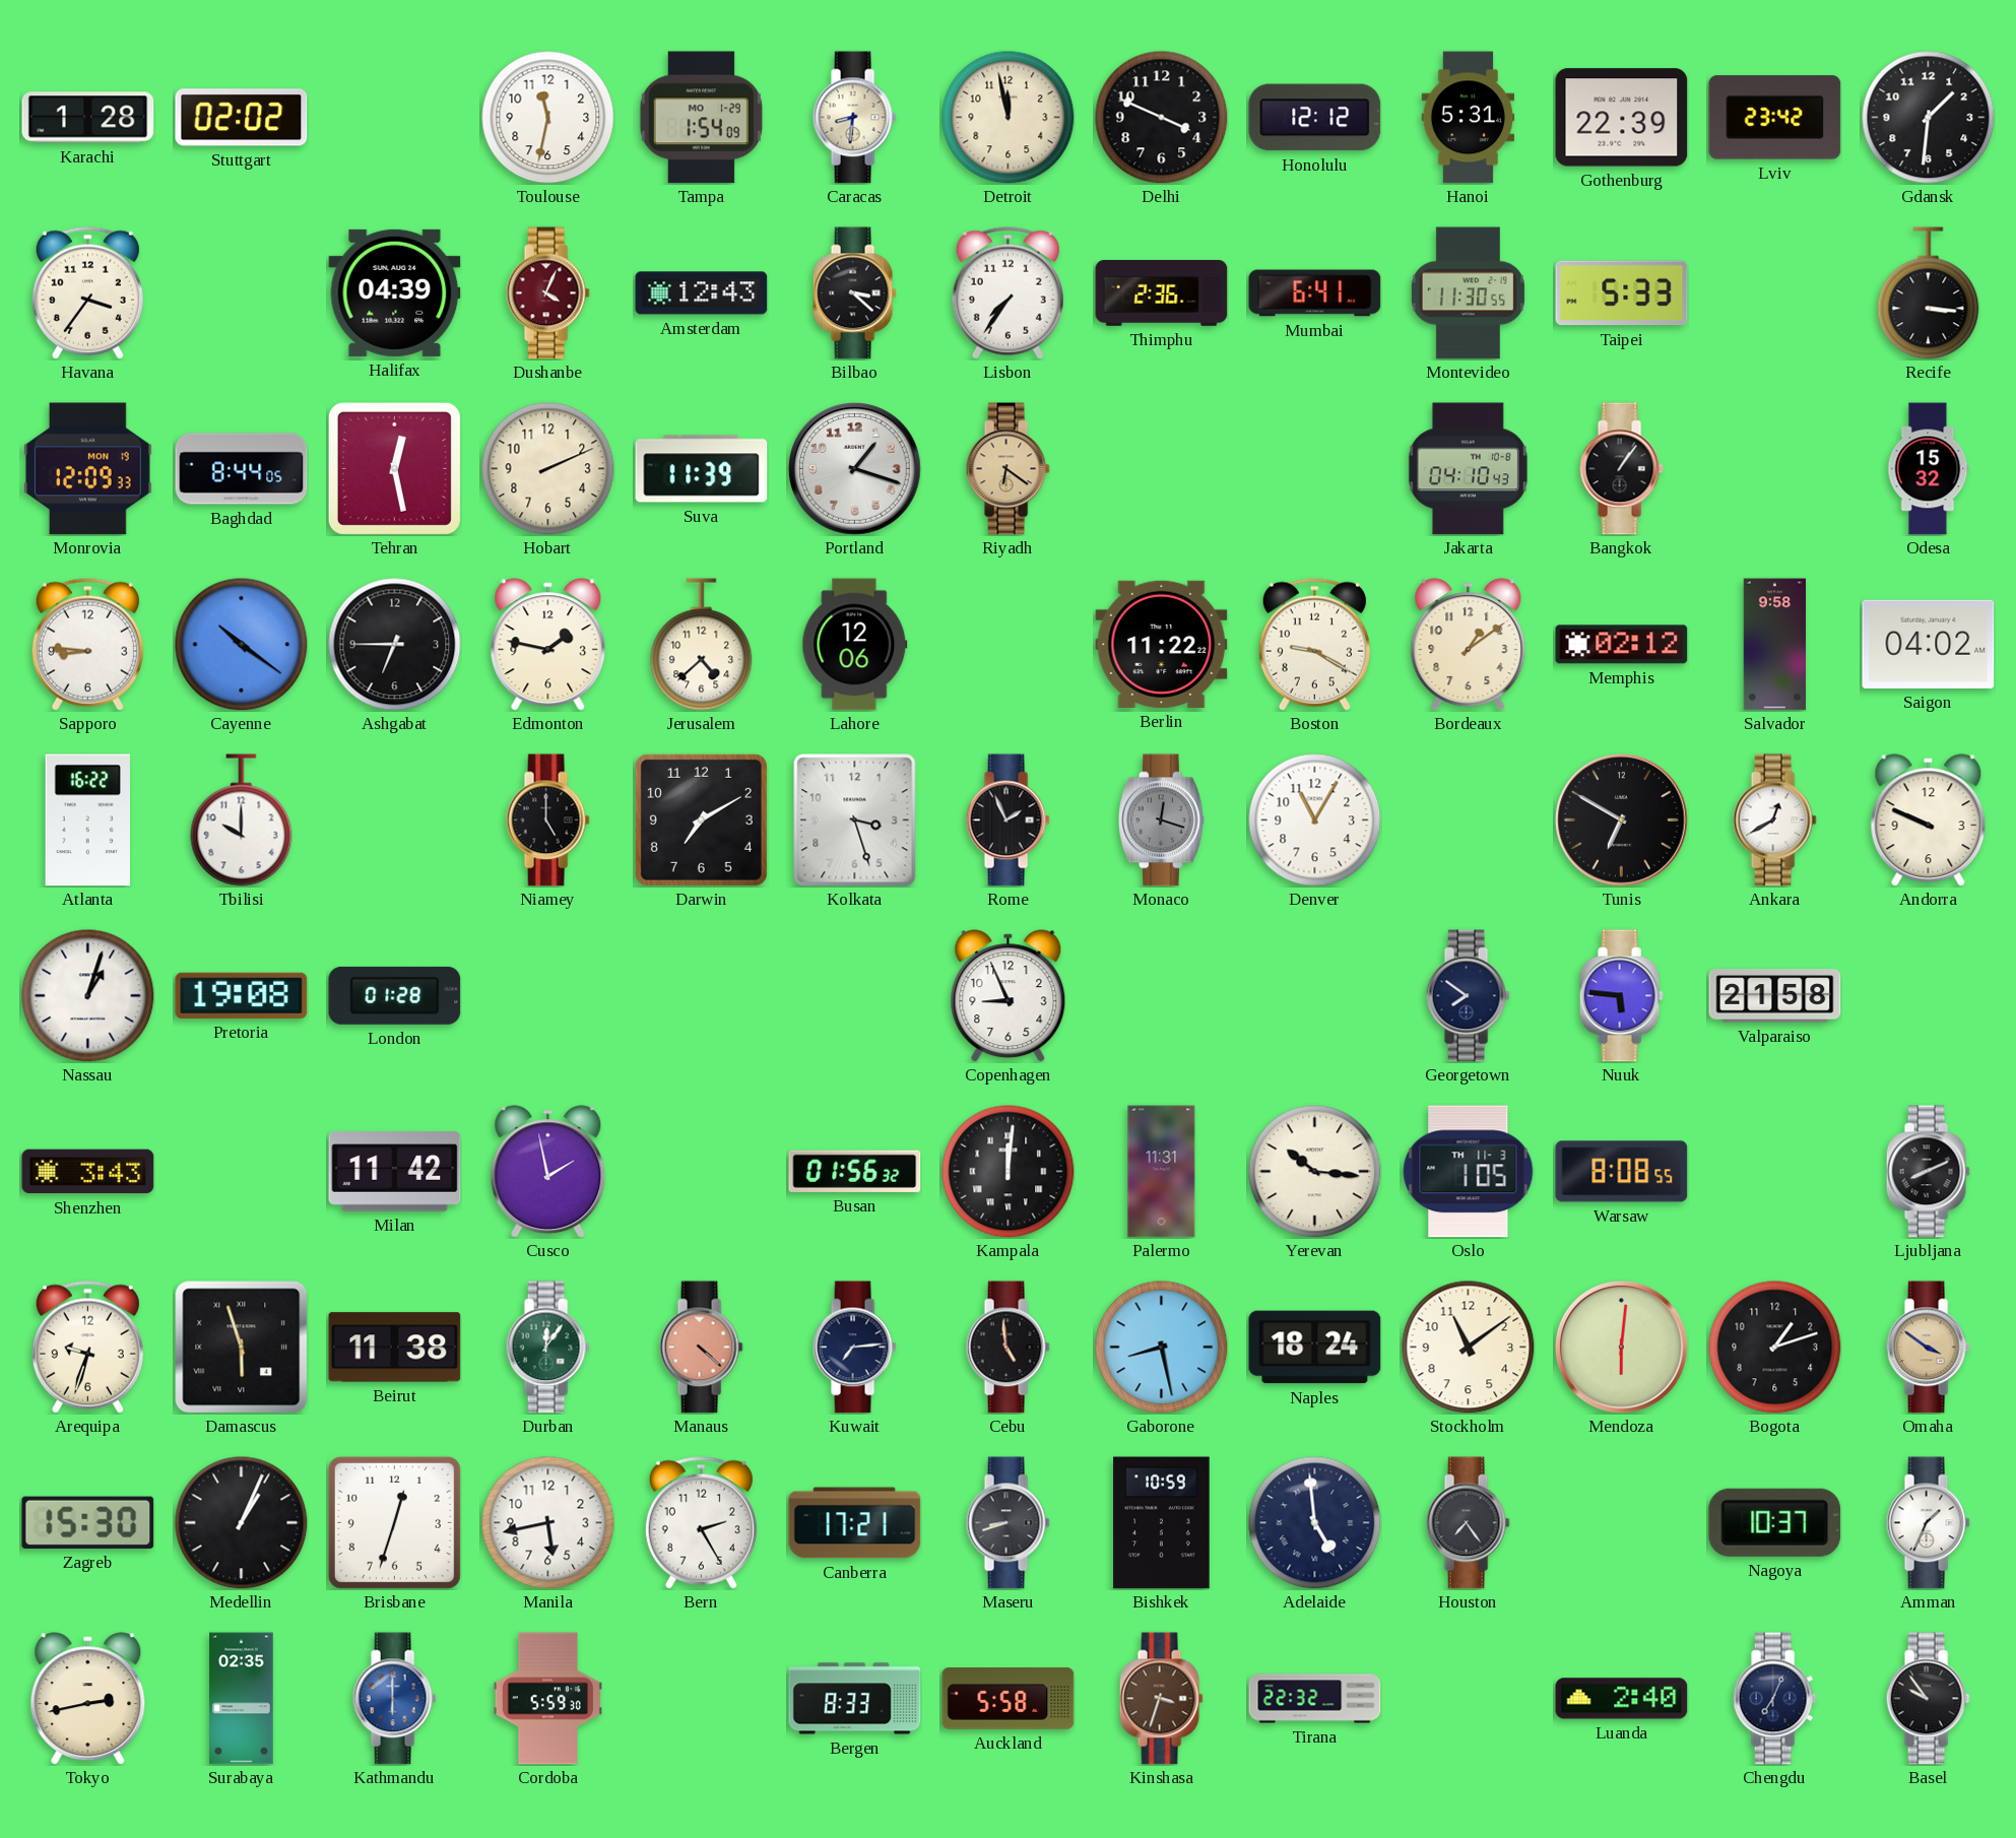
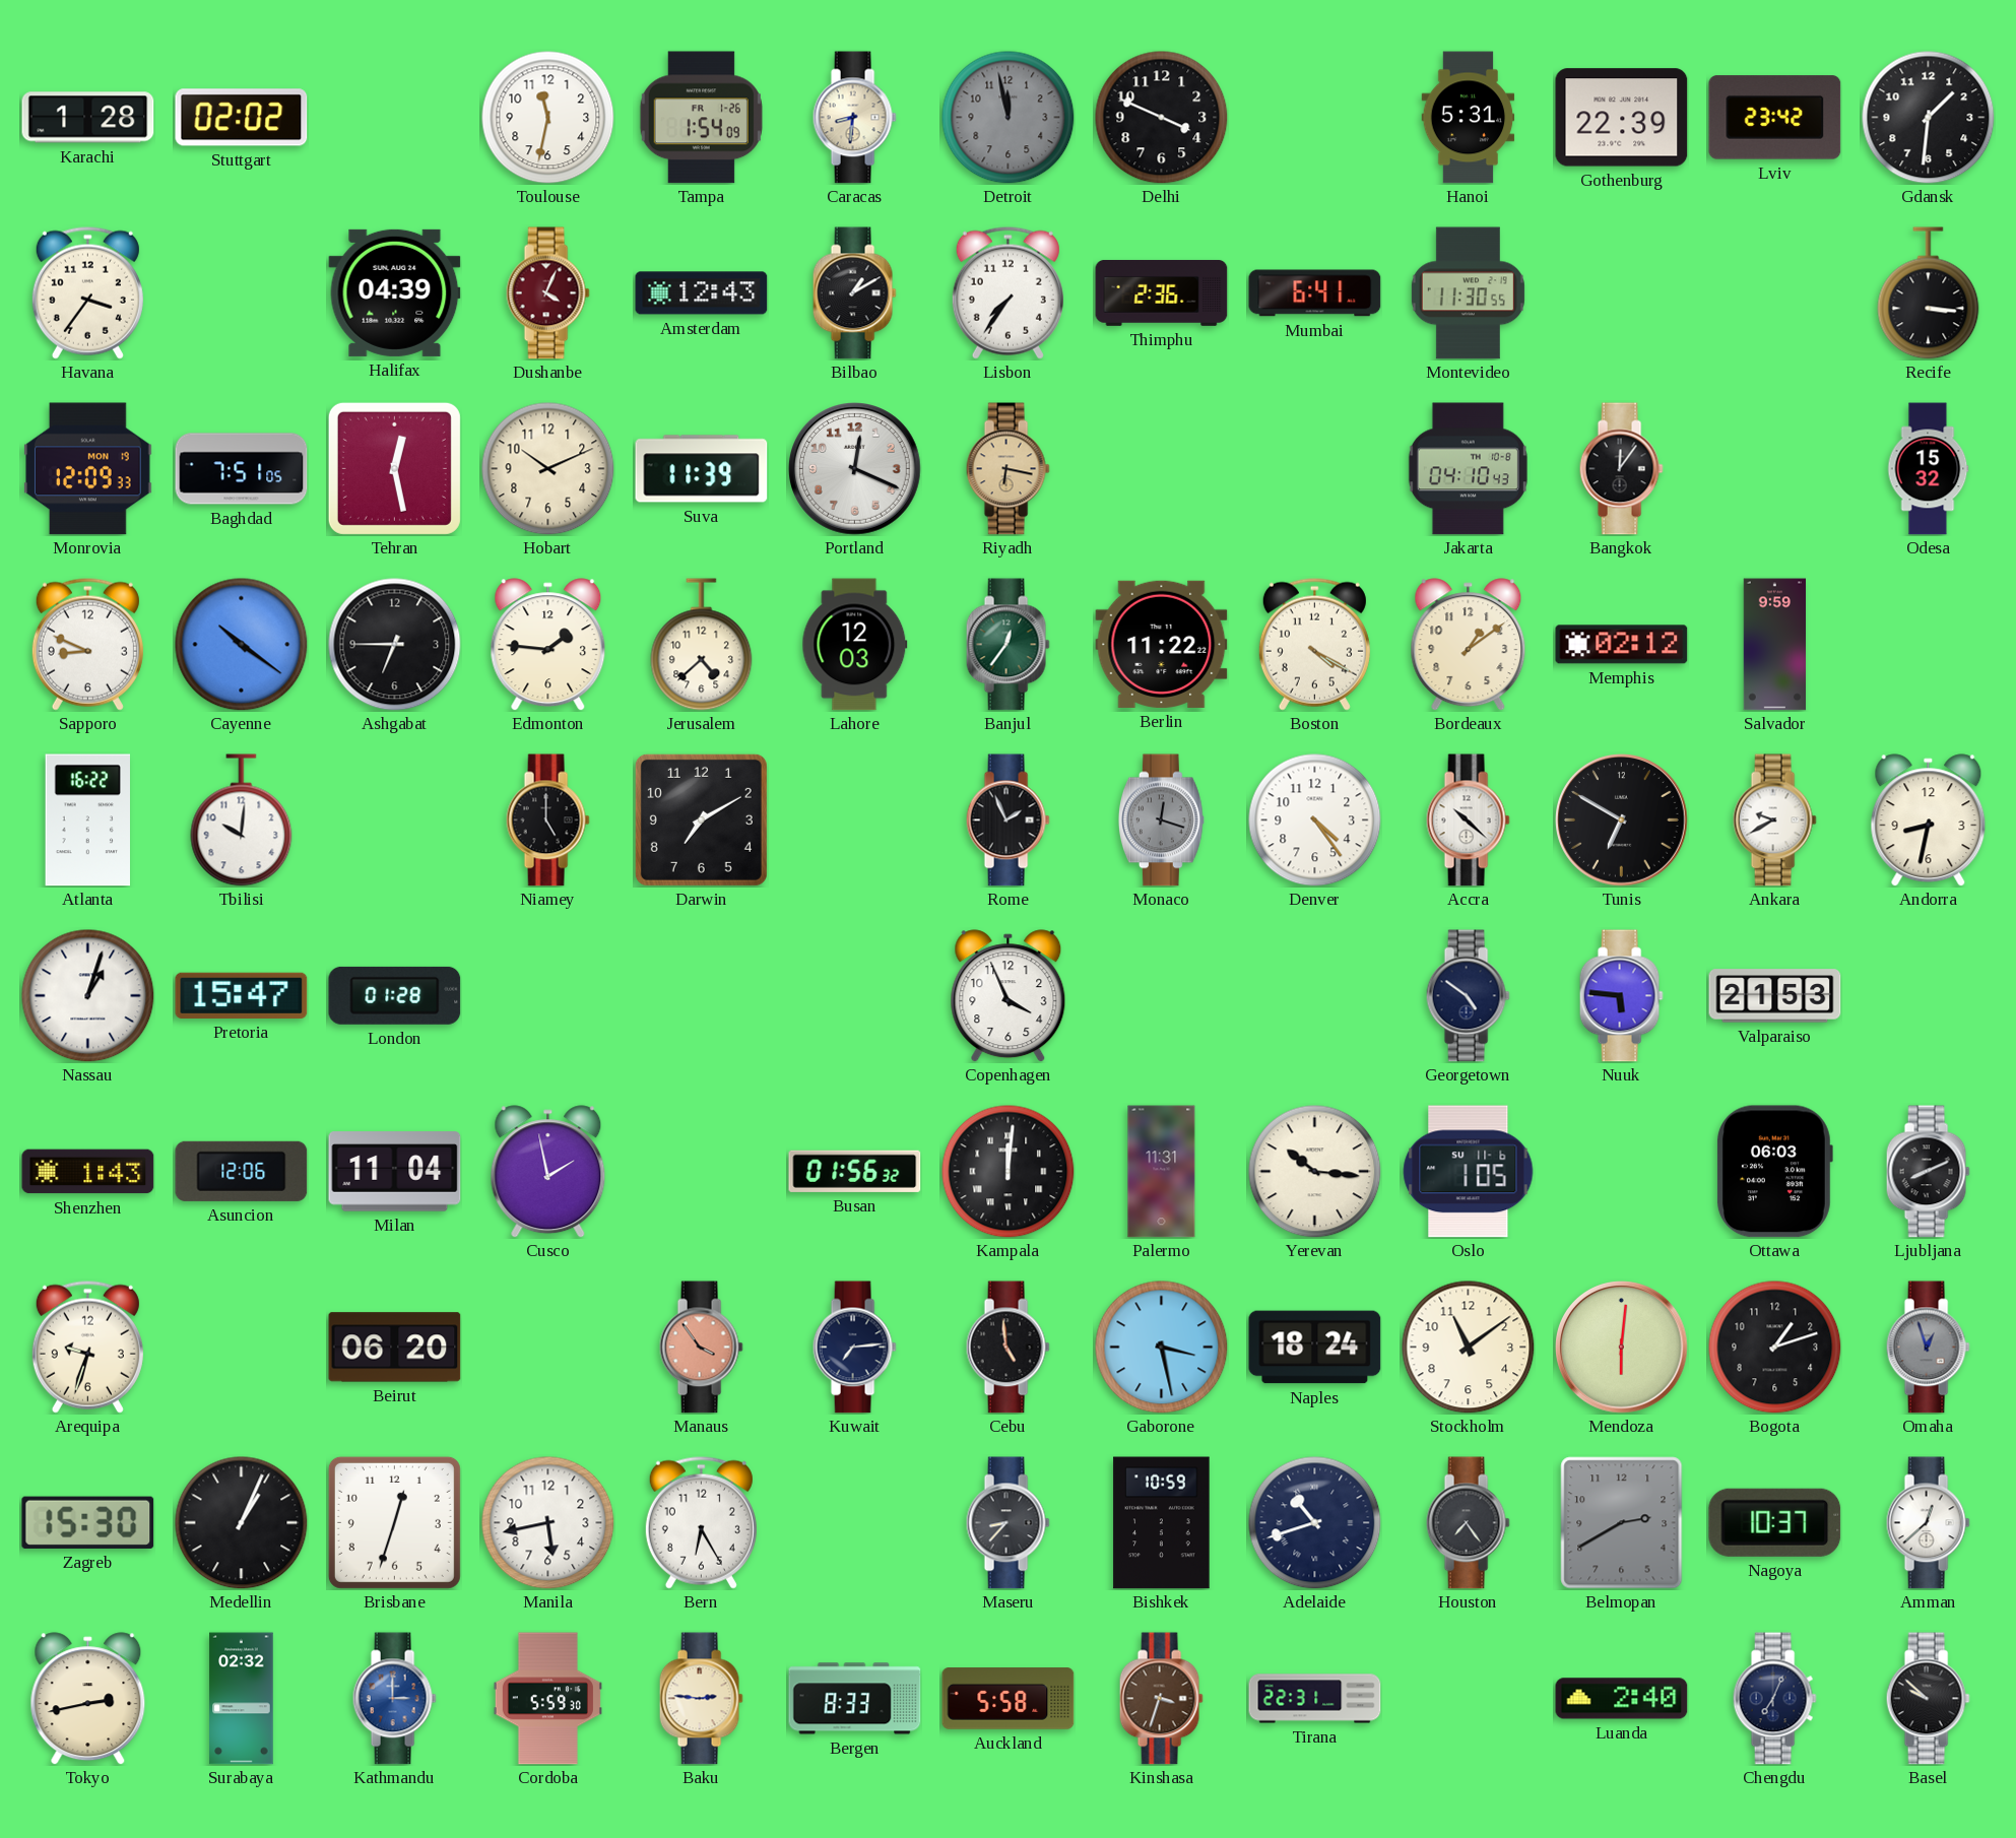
Tampa date: MO 1-29 -> FR 1-26 (701, 118)
Detroit dial: cream -> grey (1009, 118)
Honolulu: 12:12 -> none (1315, 118)
Bilbao: 3:22 -> 1:10 (854, 293)
Taipei: 5:33 -> none (1622, 293)
Baghdad: 8:44 -> 7:51 (242, 469)
Hobart: 2:11 -> 10:11 (548, 469)
Portland: 1:18 -> 12:19 (855, 469)
Riyadh: 6:21 -> 6:17 (1007, 469)
Bangkok: 1:06 -> 12:06 (1621, 469)
Sapporo: 8:46 -> 8:49 (87, 644)
Edmonton: 1:47 -> 1:46 (548, 645)
Lahore: 12:06 -> 12:03 (855, 645)
Banjul: none -> 12:36 (1007, 645)
Boston: 9:20 -> 4:20 (1314, 644)
Salvador: 9:58 -> 9:59 (1775, 645)
Saigon: 04:02 -> none (1929, 644)
Tbilisi: 10:00 -> 10:01 (242, 820)
Kolkata: 3:27 -> none (855, 820)
Denver: 11:05 -> 4:24 (1315, 820)
Accra: none -> 10:22 (1468, 820)
Ankara: 12:40 -> 9:40 (1774, 820)
Andorra: 9:49 -> 8:32 (1929, 820)
Pretoria: 19:08 -> 15:47 (242, 995)
Copenhagen: 8:56 -> 3:56 (1009, 996)
Georgetown: 7:51 -> 4:51 (1468, 996)
Valparaiso: 21:58 -> 21:53 (1775, 996)
Shenzhen: 3:43 -> 1:43 (88, 1172)
Asuncion: none -> 12:06 (242, 1171)
Milan: 11:42 -> 11:04 (395, 1172)
Oslo date: TH 11-3 -> SU 11-6 (1469, 1172)
Warsaw: 8:08 -> none (1622, 1172)
Ottawa: none -> 06:03 (1775, 1172)
Damascus: 5:57 -> none (242, 1348)
Beirut: 11:38 -> 06:20 (395, 1348)
Durban: 12:06 -> none (547, 1348)
Manaus: 4:22 -> 3:54 (701, 1348)
Gaborone: 8:28 -> 3:28 (1162, 1348)
Omaha: 3:51 -> 12:57 (1928, 1348)
Omaha dial: champagne -> grey (1928, 1348)
Bern: 2:25 -> 6:25 (701, 1522)
Canberra: 17:21 -> none (855, 1523)
Maseru: 8:42 -> 8:37 (1007, 1523)
Adelaide: 4:59 -> 10:42 (1315, 1523)
Belmopan: none -> 2:40 (1622, 1523)
Amman: 1:34 -> 12:38 (1928, 1523)
Surabaya: 02:35 -> 02:32 (242, 1699)
Kathmandu: 6:00 -> 3:00 (394, 1699)
Baku: none -> 2:46 (701, 1699)
Tirana: 22:32 -> 22:31 (1315, 1699)
Basel: 9:54 -> 9:52 (1928, 1699)
